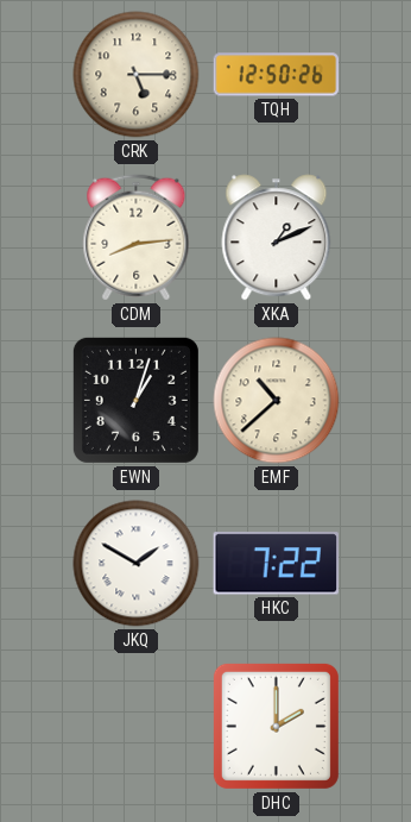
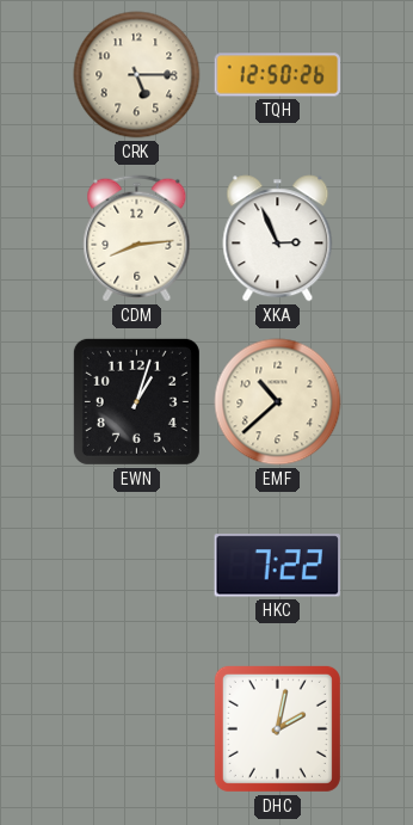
XKA: 1:11 -> 2:56 (278, 239)
JKQ: 1:50 -> none (137, 564)
DHC: 2:00 -> 2:02 (277, 728)
